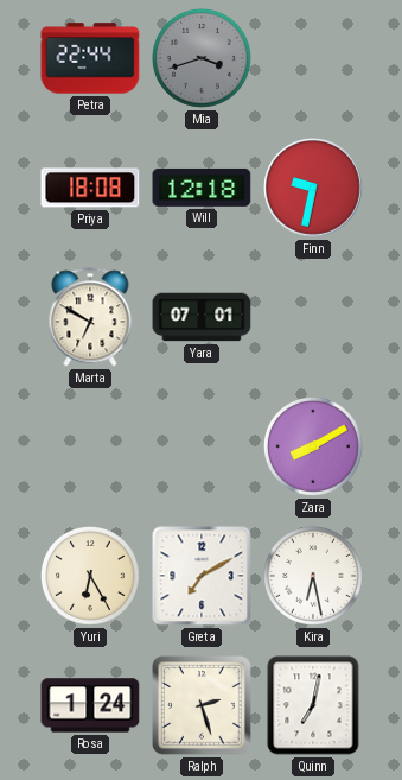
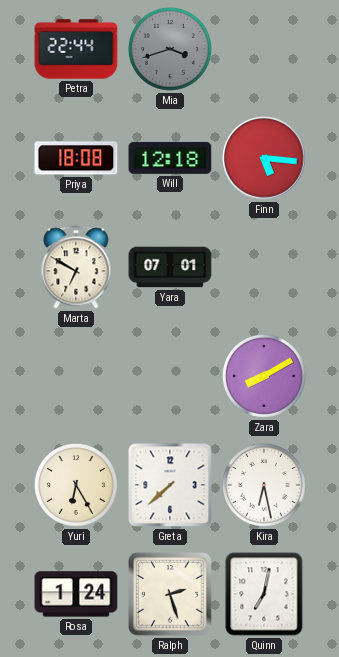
Finn: 9:32 -> 5:16 (264, 158)
Greta: 7:10 -> 7:38 (170, 485)
